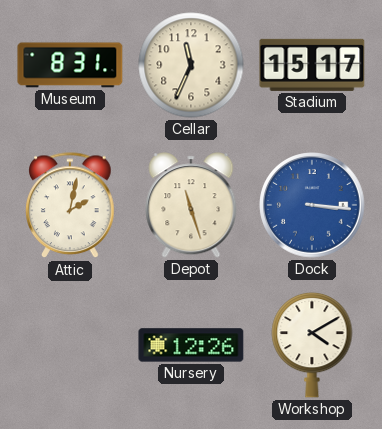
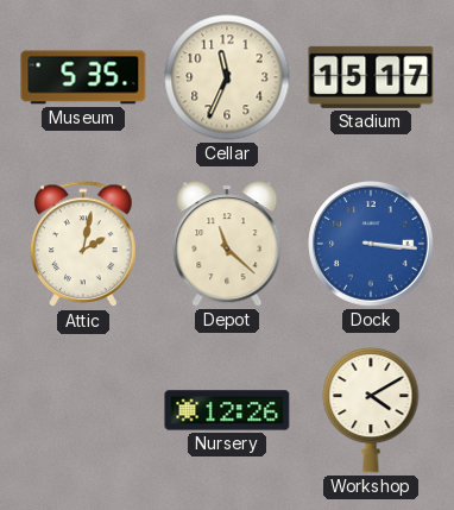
Museum: 8:31 -> 5:35 (83, 77)
Depot: 11:27 -> 11:22 (227, 244)
